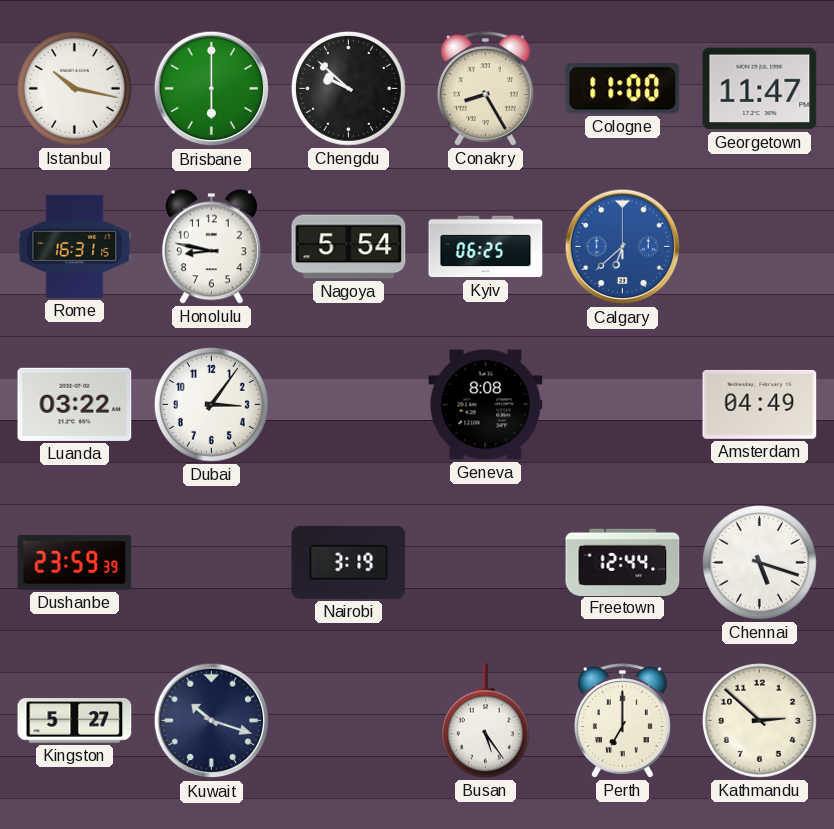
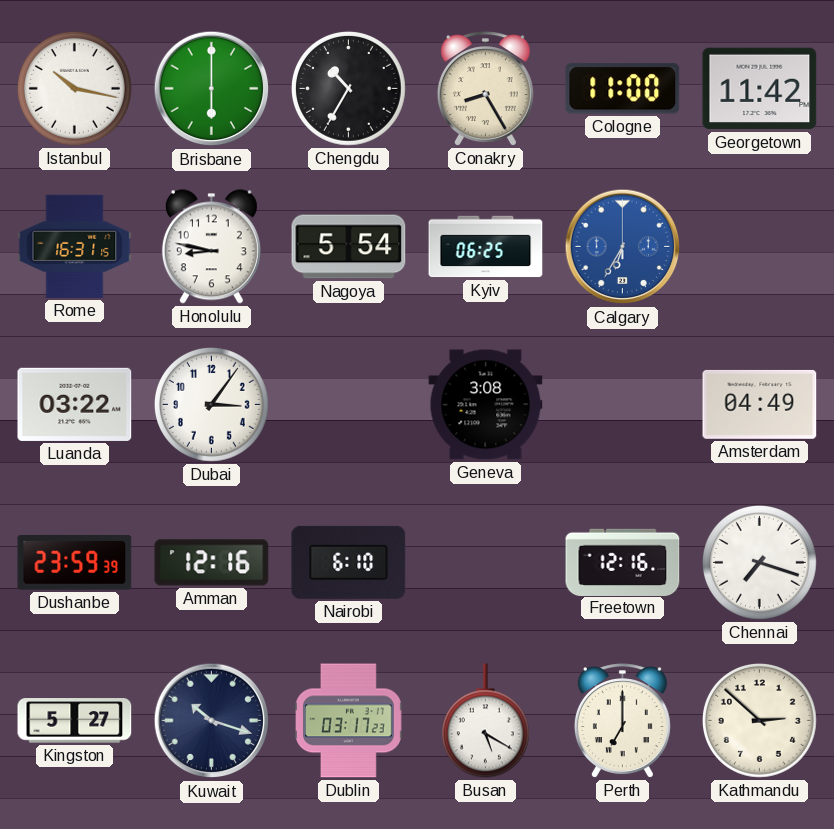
Chengdu: 9:52 -> 10:35 (349, 89)
Georgetown: 11:47 -> 11:42 (760, 89)
Calgary: 6:38 -> 6:35 (623, 247)
Geneva: 8:08 -> 3:08 (486, 405)
Amman: none -> 12:16 (212, 563)
Nairobi: 3:19 -> 6:10 (349, 562)
Freetown: 12:44 -> 12:16 (623, 562)
Chennai: 5:18 -> 7:18 (760, 563)
Dublin: none -> 03:17 (349, 721)
Busan: 5:24 -> 5:20 (485, 721)
